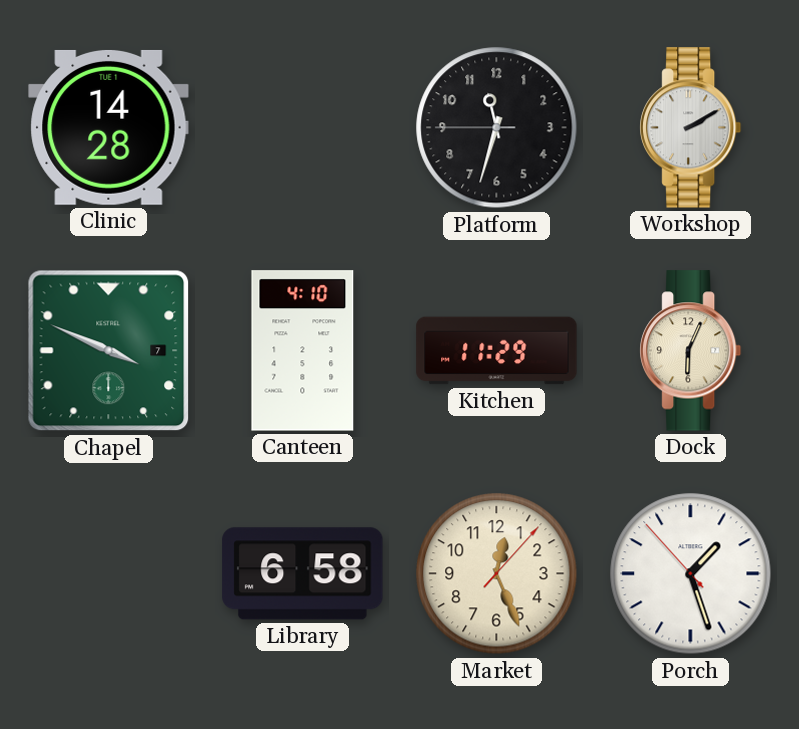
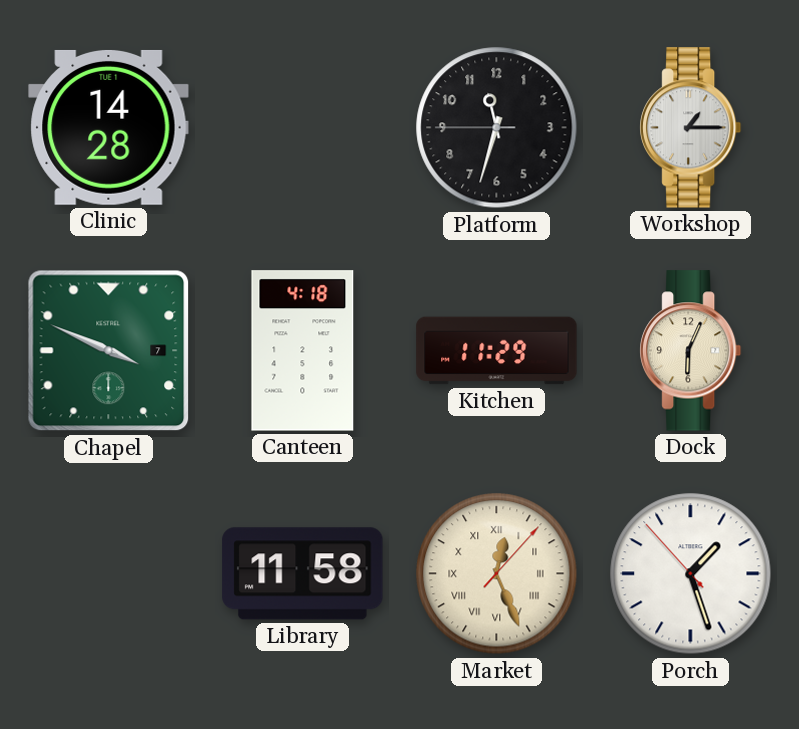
Workshop: 2:10 -> 1:15 (691, 128)
Canteen: 4:10 -> 4:18 (303, 351)
Library: 6:58 -> 11:58 (303, 574)
Market numerals: Arabic -> Roman (497, 574)
